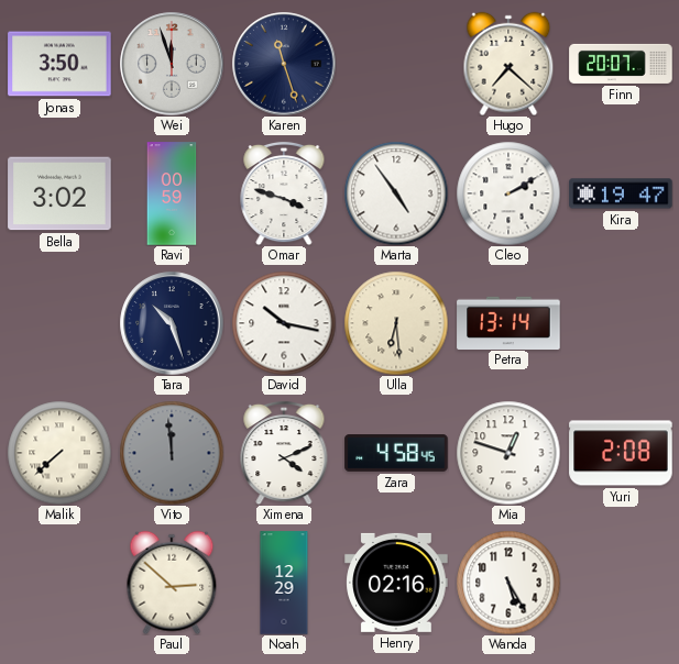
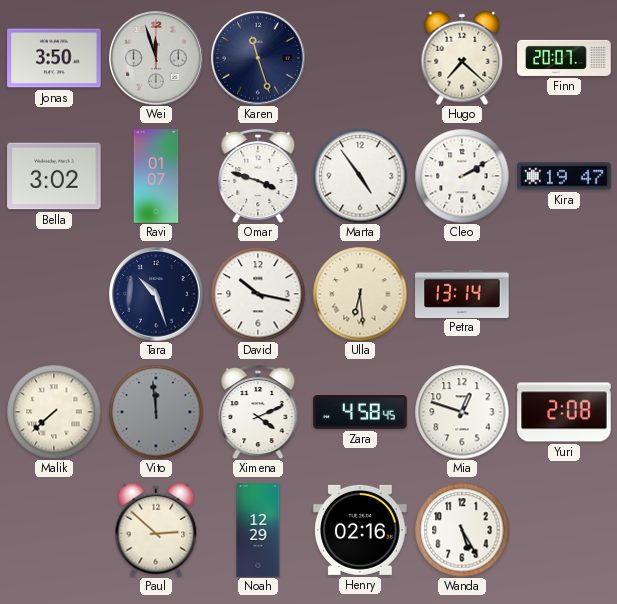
Ravi: 00:59 -> 01:07 (156, 176)
